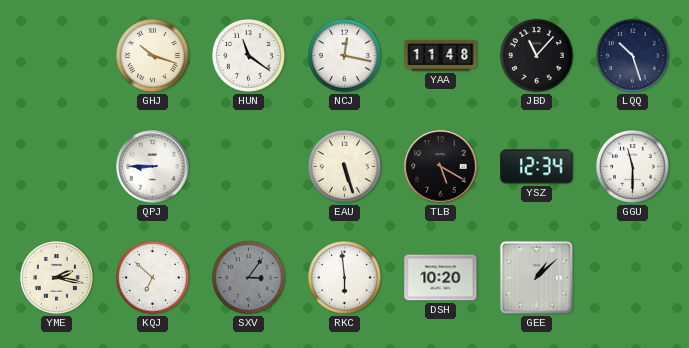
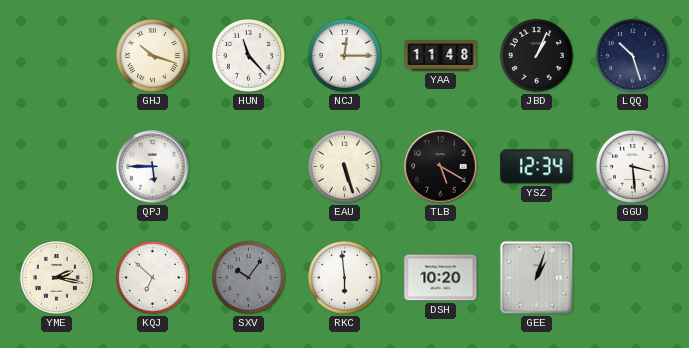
HUN: 11:21 -> 11:23 (249, 56)
NCJ: 12:17 -> 12:15 (345, 56)
JBD: 11:07 -> 1:04 (537, 56)
QPJ: 8:45 -> 5:45 (153, 167)
GGU: 11:30 -> 3:29 (633, 167)
SXV: 3:06 -> 10:06 (249, 278)
GEE: 1:08 -> 1:03 (536, 277)
